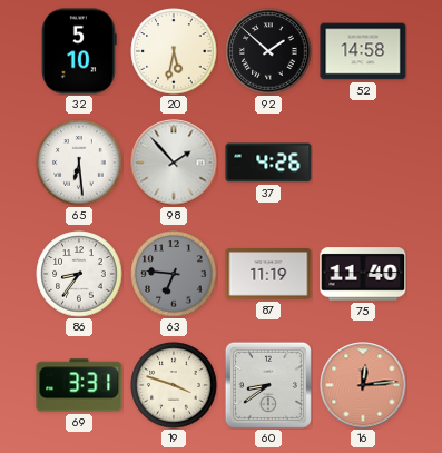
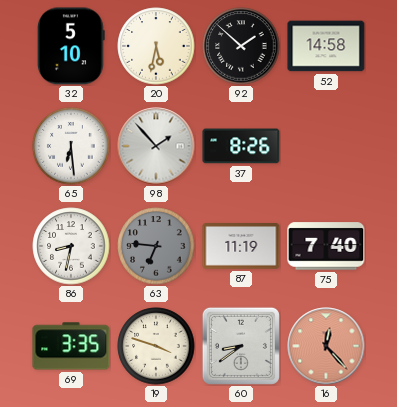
37: 4:26 -> 8:26 (241, 146)
86: 8:36 -> 8:32 (71, 246)
75: 11:40 -> 7:40 (326, 246)
69: 3:31 -> 3:35 (71, 346)
16: 12:14 -> 12:23 (326, 346)
